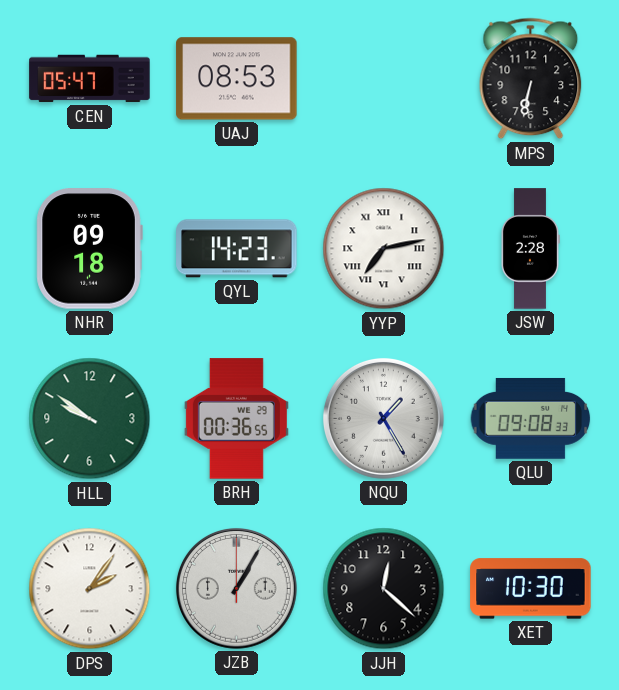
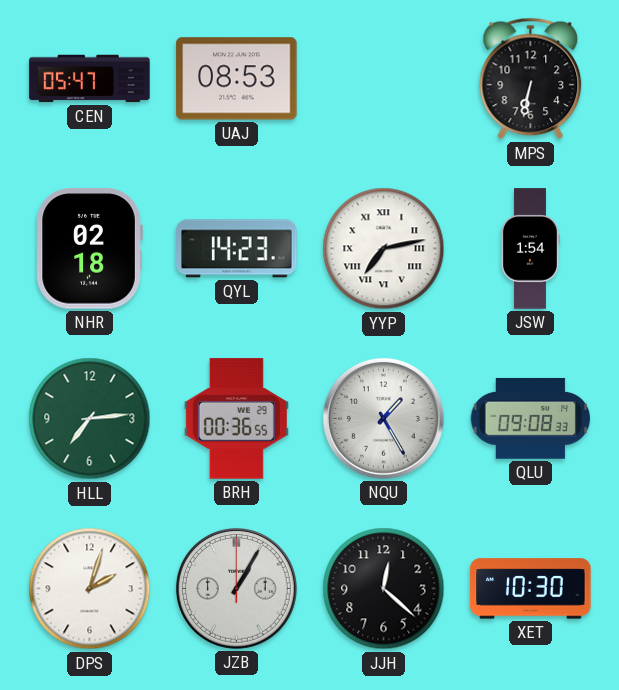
NHR: 09:18 -> 02:18 (89, 249)
JSW: 2:28 -> 1:54 (530, 249)
HLL: 9:51 -> 7:14 (90, 419)
DPS: 2:06 -> 2:03 (90, 589)
